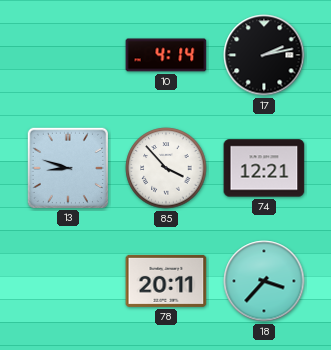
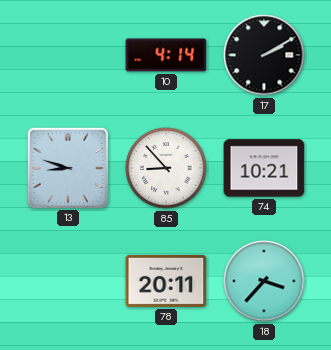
17: 2:13 -> 2:10 (264, 55)
85: 3:53 -> 8:53 (166, 168)
74: 12:21 -> 10:21 (264, 168)
